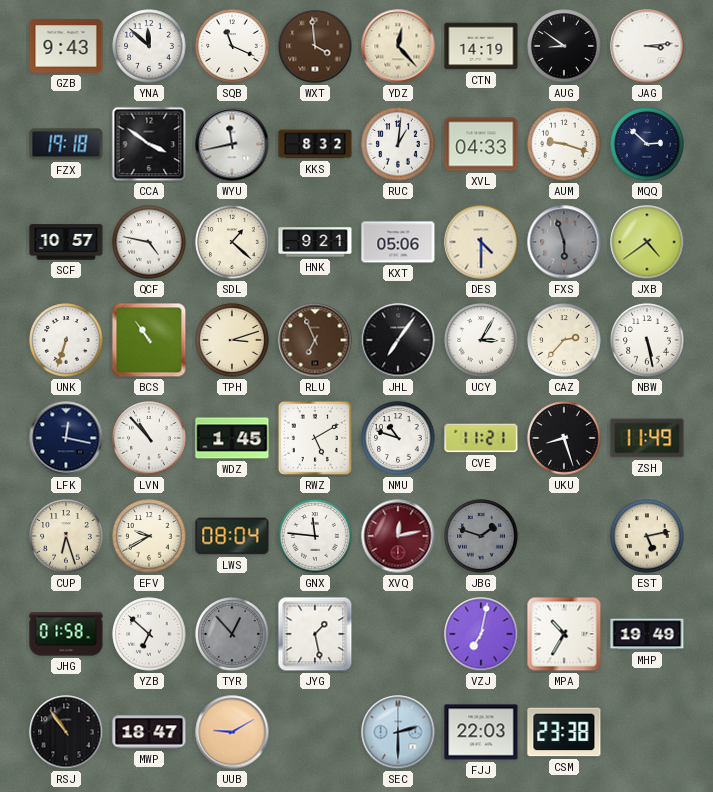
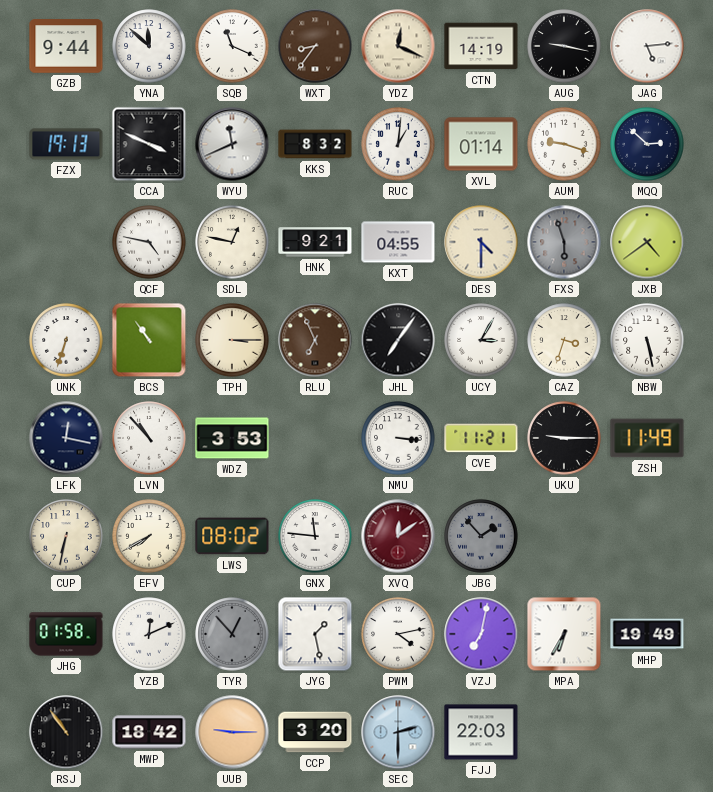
GZB: 9:43 -> 9:44 (66, 46)
WXT: 3:59 -> 8:36 (315, 46)
YDZ: 12:23 -> 12:19 (398, 46)
AUG: 8:51 -> 9:17 (564, 46)
JAG: 3:14 -> 5:14 (647, 46)
FZX: 19:18 -> 19:13 (66, 144)
CCA: 3:51 -> 3:49 (149, 144)
WYU: 11:43 -> 11:41 (232, 144)
XVL: 04:33 -> 01:14 (481, 144)
SCF: 10:57 -> none (66, 242)
SDL: 1:22 -> 12:47 (232, 242)
KXT: 05:06 -> 04:55 (398, 242)
TPH: 3:12 -> 3:15 (232, 340)
CAZ: 2:37 -> 3:33 (564, 340)
WDZ: 1:45 -> 3:53 (232, 438)
RWZ: 5:10 -> none (315, 438)
NMU: 10:48 -> 3:16 (398, 438)
UKU: 8:27 -> 9:15 (564, 438)
CUP: 6:27 -> 6:32 (66, 536)
EFV: 9:40 -> 7:40 (149, 536)
LWS: 08:04 -> 08:02 (232, 536)
XVQ: 12:13 -> 12:09 (398, 536)
JBG: 1:48 -> 1:53 (481, 536)
EST: 5:13 -> none (647, 536)
YZB: 6:52 -> 12:11 (149, 634)
PWM: none -> 4:13 (398, 634)
MPA: 10:35 -> 6:35 (564, 634)
MWP: 18:47 -> 18:42 (149, 732)
UUB: 9:10 -> 9:15 (232, 732)
CCP: none -> 3:20 (315, 732)
CSM: 23:38 -> none (564, 732)
